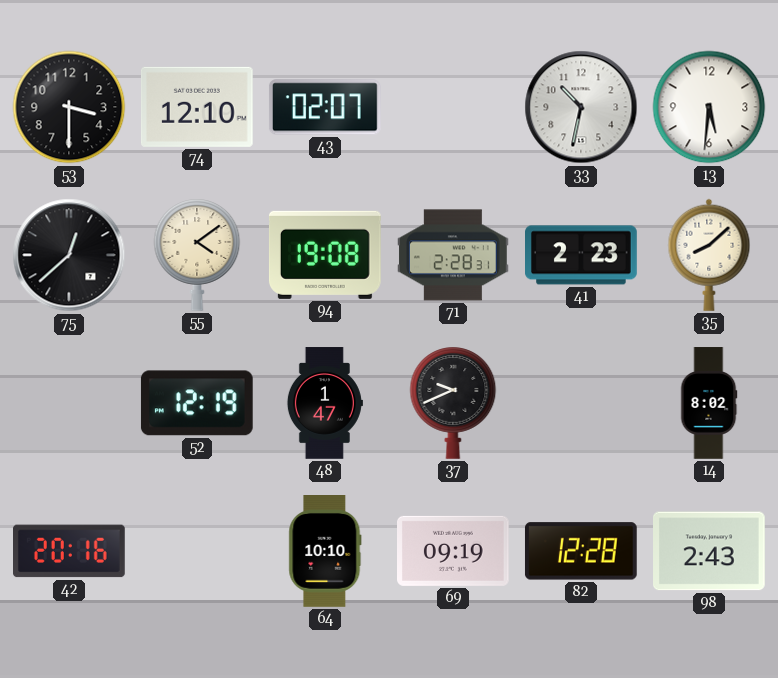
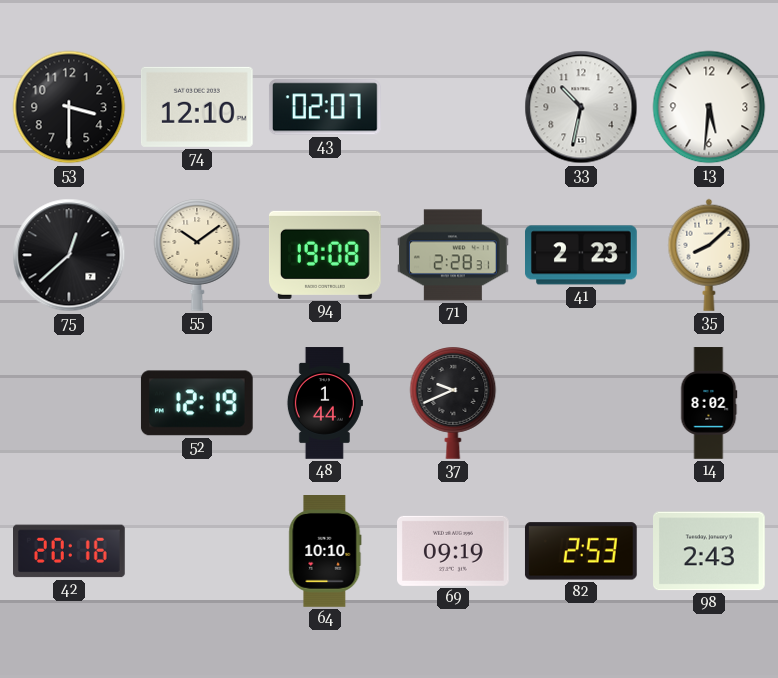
55: 4:09 -> 10:09 (197, 255)
48: 1:47 -> 1:44 (325, 403)
82: 12:28 -> 2:53 (581, 551)
